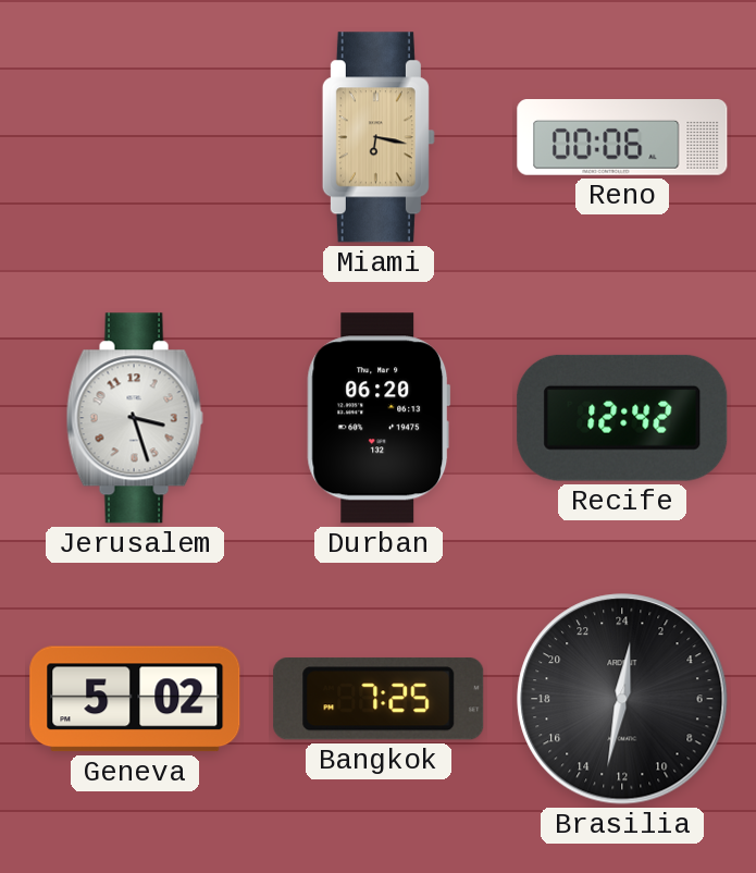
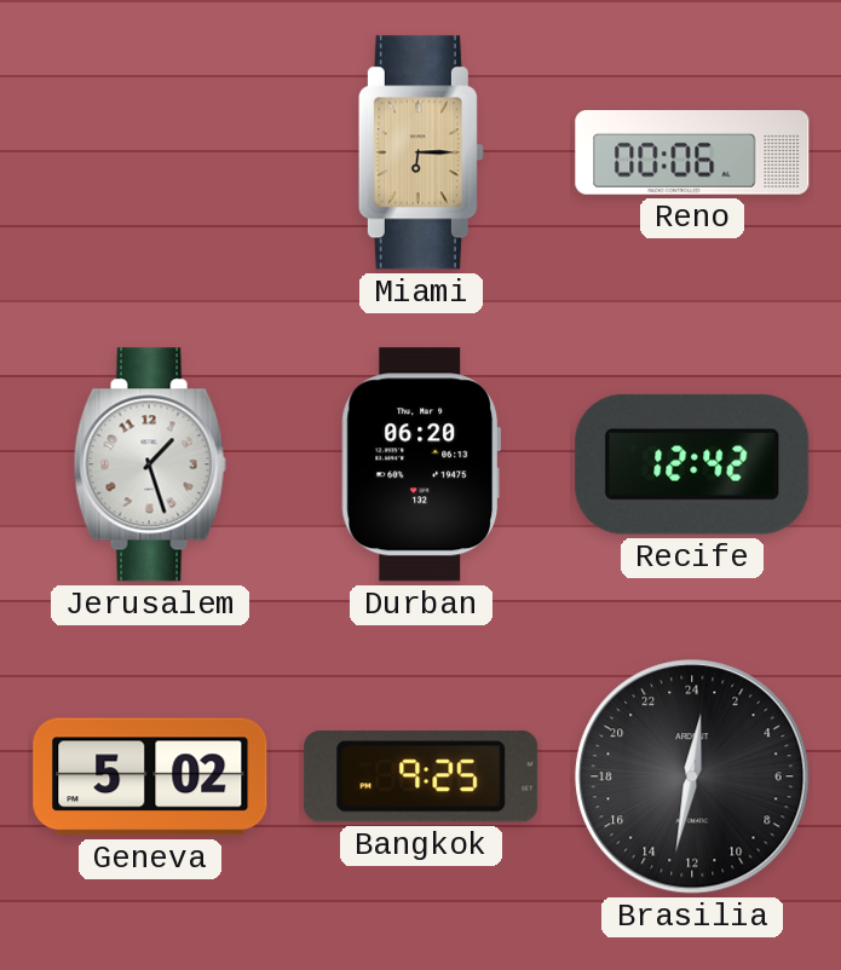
Miami: 6:17 -> 6:15 (421, 152)
Jerusalem: 3:27 -> 1:27 (150, 464)
Bangkok: 7:25 -> 9:25 (421, 776)
